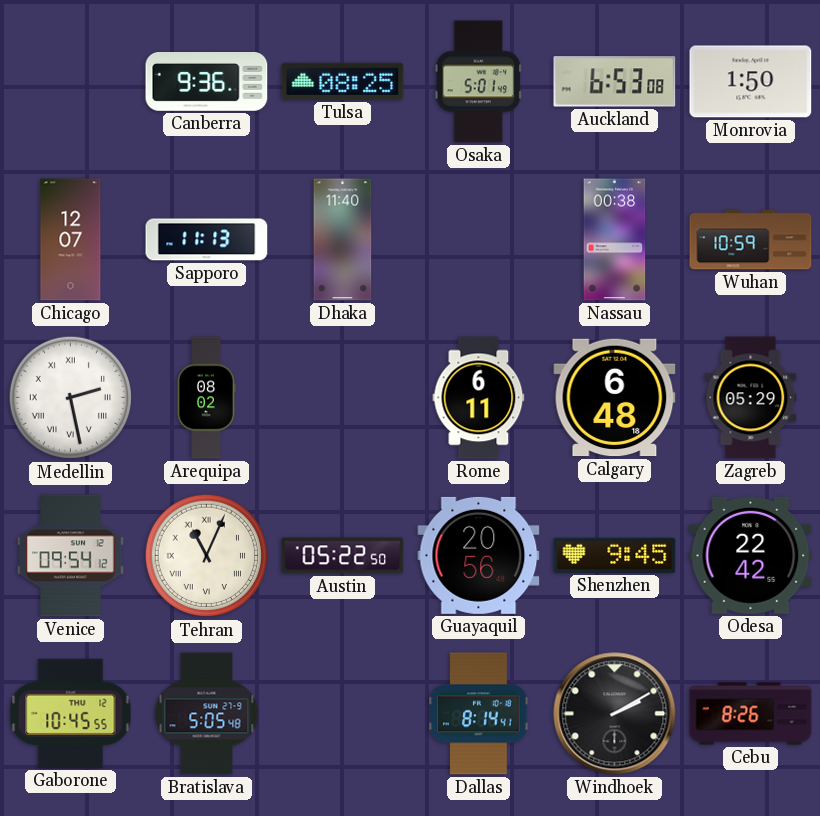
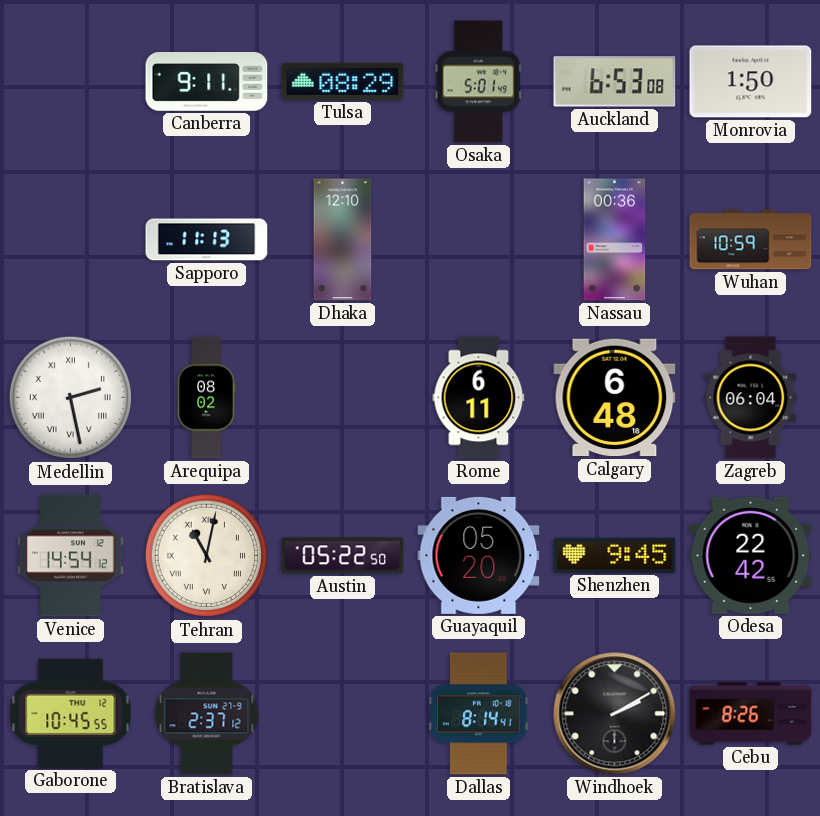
Canberra: 9:36 -> 9:11 (207, 82)
Tulsa: 08:25 -> 08:29 (343, 81)
Chicago: 12:07 -> none (71, 240)
Dhaka: 11:40 -> 12:10 (343, 240)
Nassau: 00:38 -> 00:36 (615, 240)
Zagreb: 05:29 -> 06:04 (751, 398)
Venice: 09:54 -> 14:54 (71, 556)
Tehran: 11:04 -> 11:02 (207, 556)
Guayaquil: 20:56 -> 05:20 (479, 555)
Bratislava: 5:05 -> 2:37 (207, 714)
